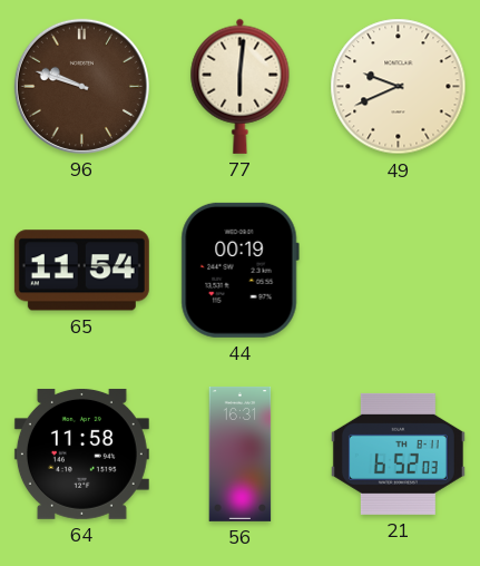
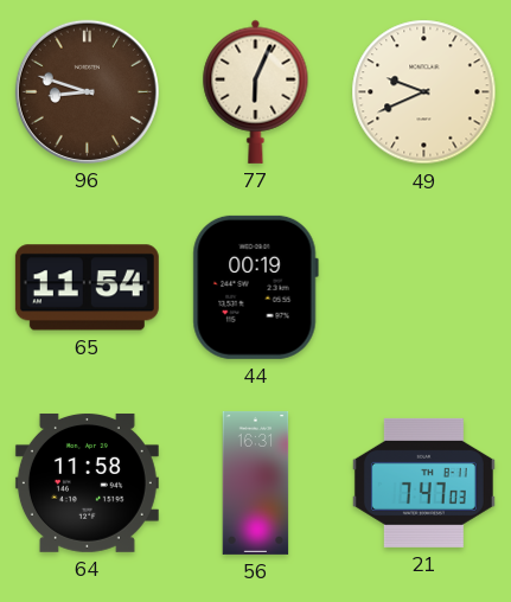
96: 9:48 -> 8:48 (87, 91)
77: 6:01 -> 6:04 (256, 91)
21: 6:52 -> 7:47 (423, 482)
